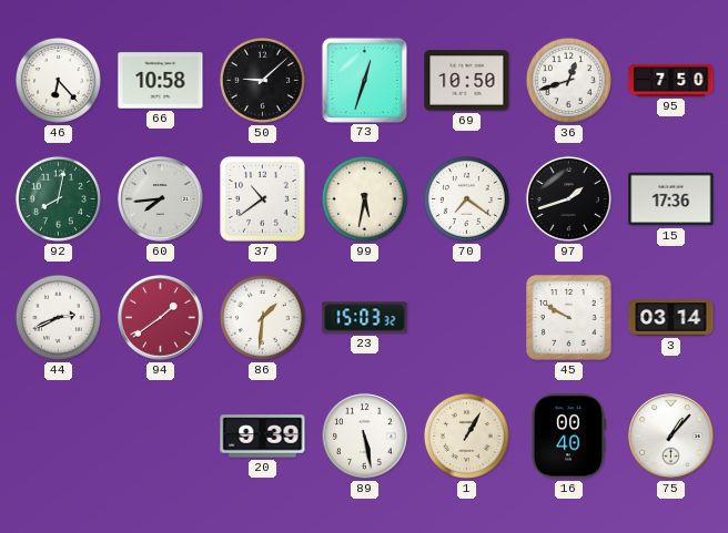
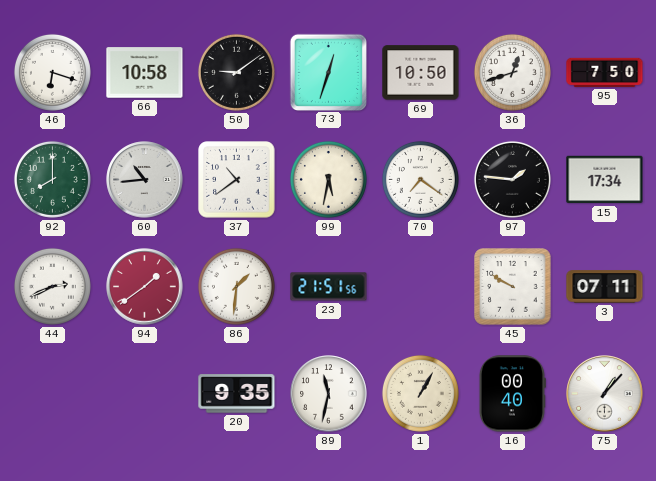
46: 6:23 -> 6:18 (52, 72)
50: 9:08 -> 9:09 (236, 72)
92: 8:02 -> 8:00 (52, 179)
60: 7:44 -> 10:44 (145, 180)
97: 1:42 -> 1:46 (512, 179)
15: 17:36 -> 17:34 (605, 180)
23: 15:03 -> 21:51 (329, 287)
3: 03:14 -> 07:11 (605, 287)
20: 9:39 -> 9:35 (237, 394)
89: 5:28 -> 11:32 (329, 394)
